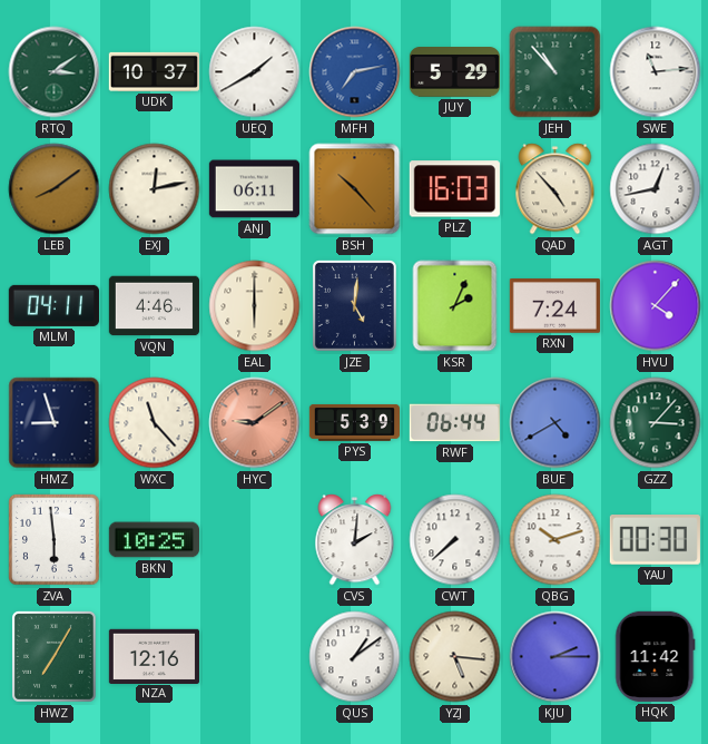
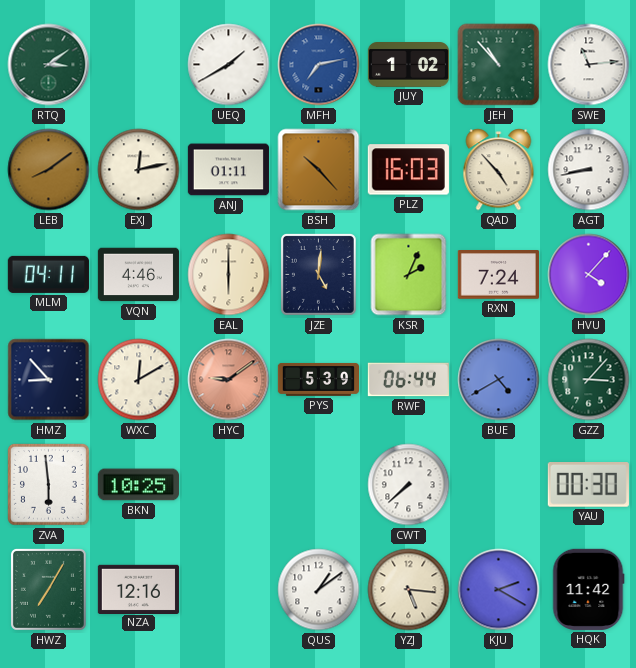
UDK: 10:37 -> none (154, 71)
JUY: 5:29 -> 1:02 (408, 65)
ANJ: 06:11 -> 01:11 (228, 170)
AGT: 12:43 -> 8:43 (589, 170)
HMZ: 8:57 -> 8:53 (49, 380)
WXC: 11:23 -> 12:10 (139, 380)
CVS: 2:01 -> none (355, 540)
QBG: 10:12 -> none (555, 540)
KJU: 2:15 -> 2:20 (499, 590)
